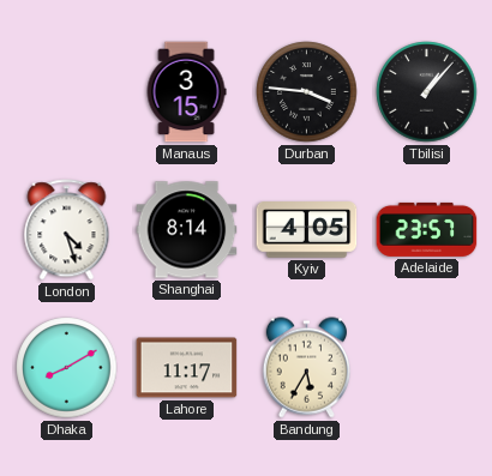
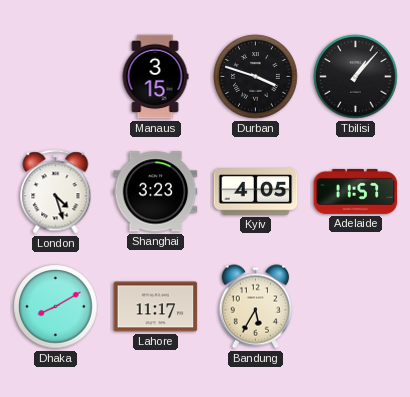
Durban: 3:46 -> 3:48 (256, 77)
Shanghai: 8:14 -> 3:23 (156, 192)
Adelaide: 23:57 -> 11:57 (356, 191)
